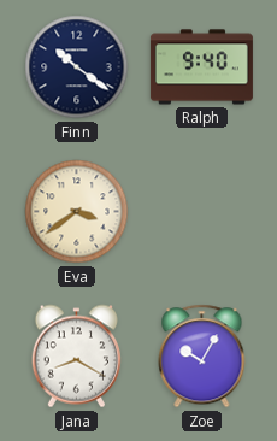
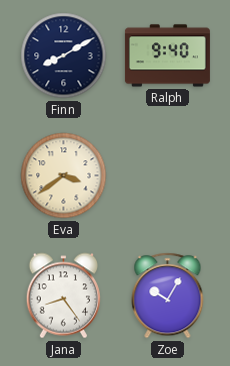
Finn: 10:21 -> 8:10 (64, 56)
Jana: 8:20 -> 8:24 (63, 296)
